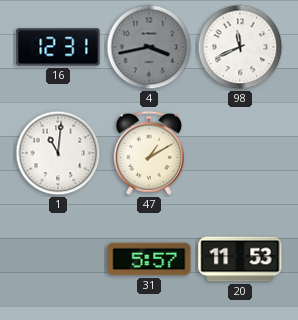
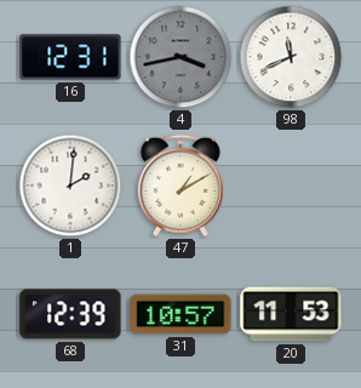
1: 11:01 -> 2:01 (70, 186)
68: none -> 12:39 (70, 314)
31: 5:57 -> 10:57 (180, 314)
